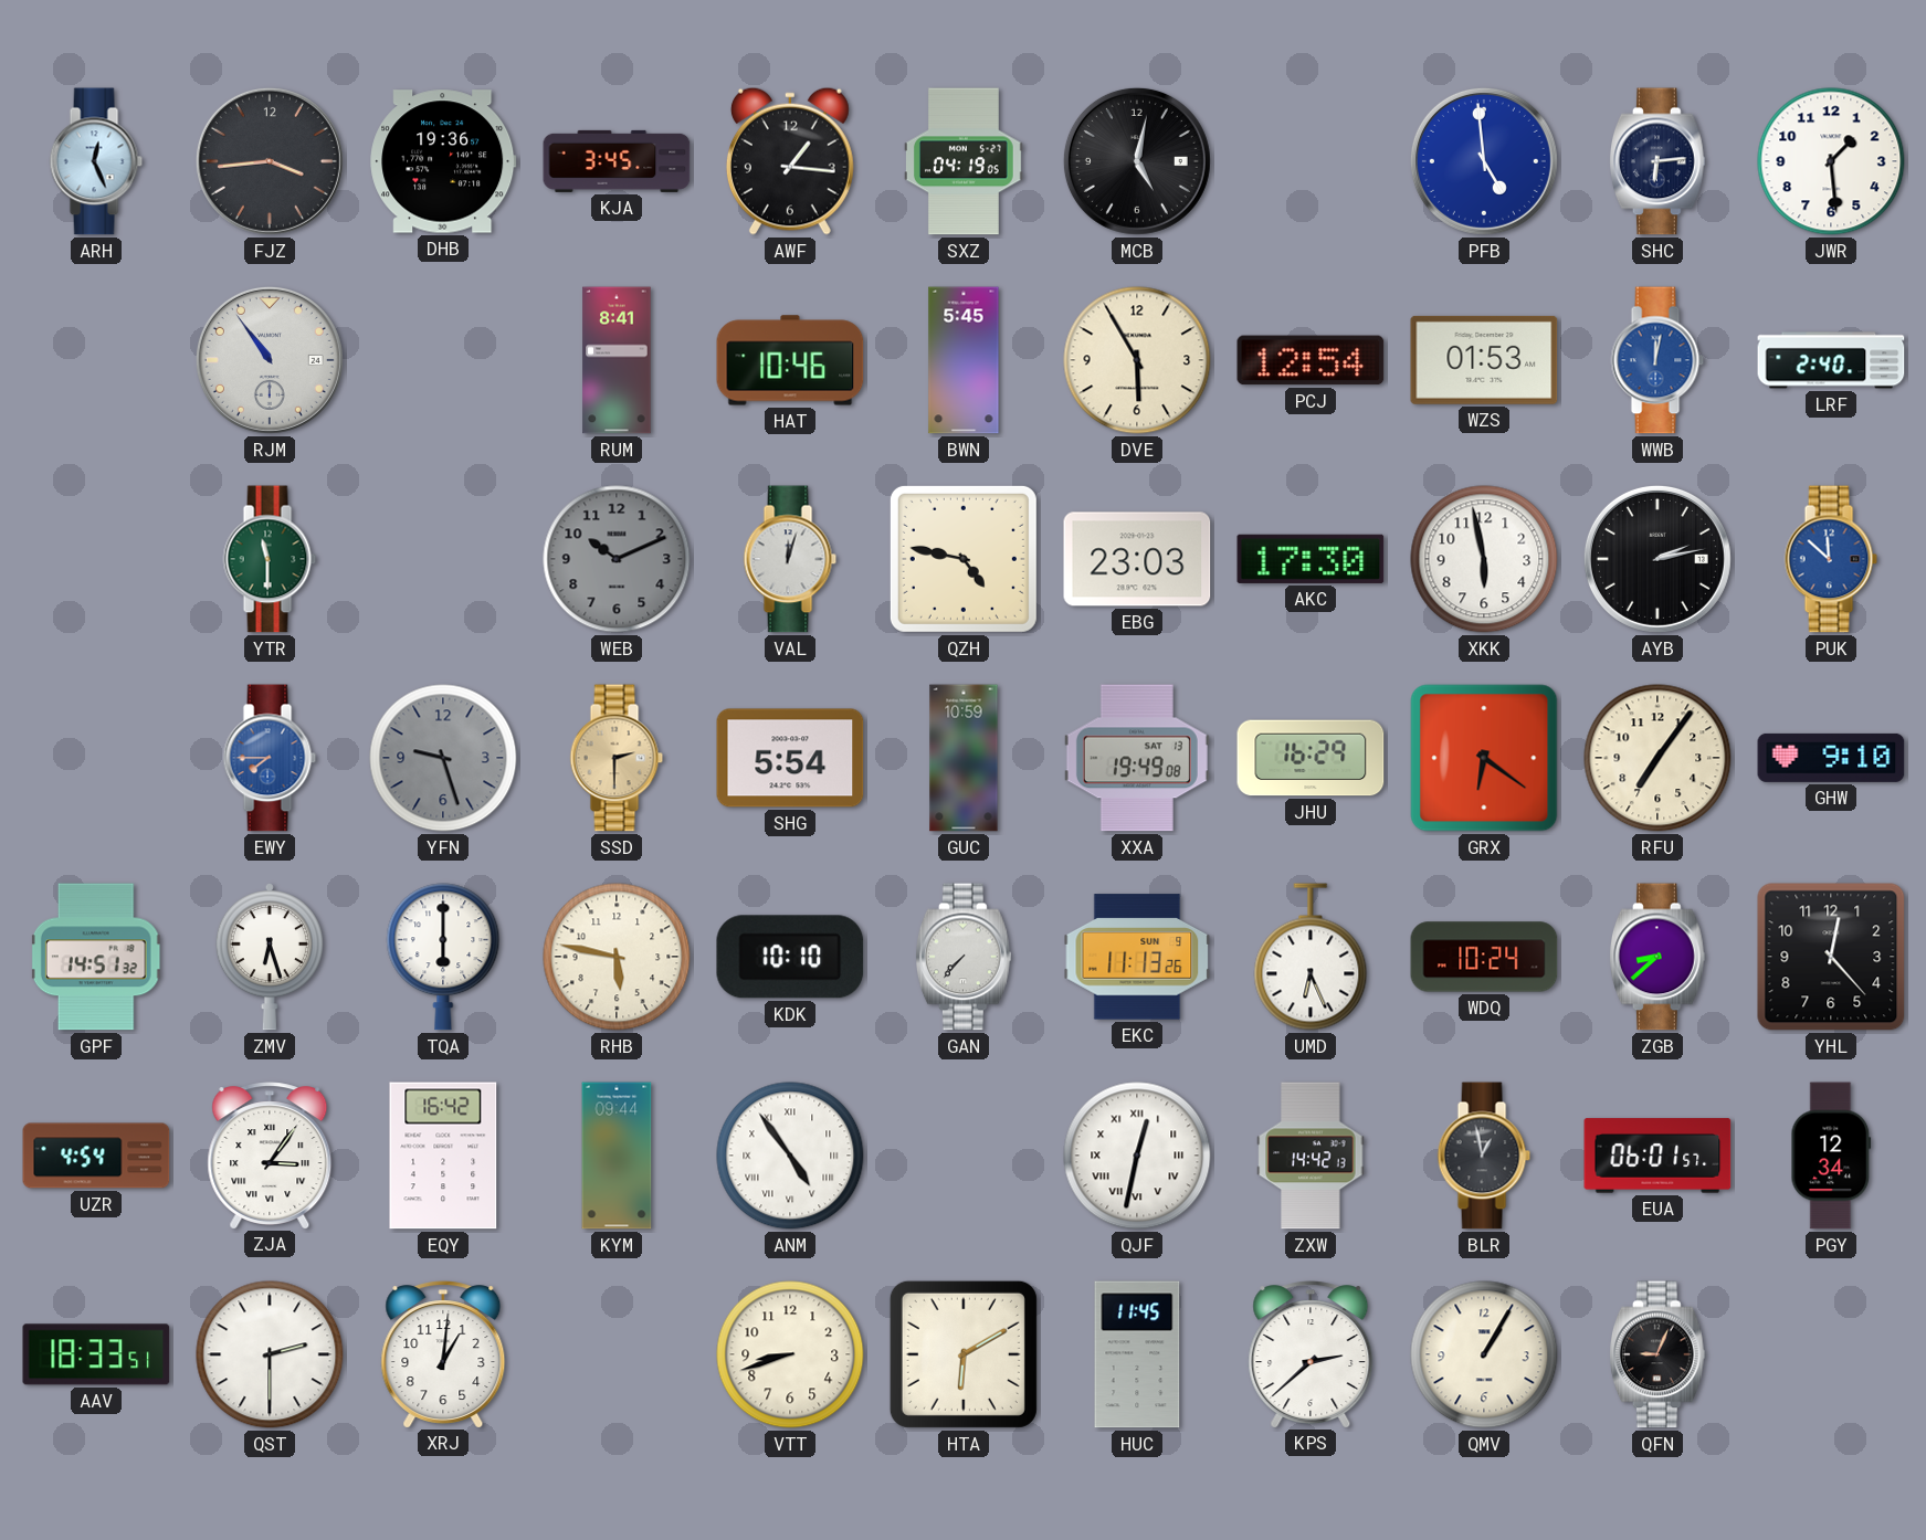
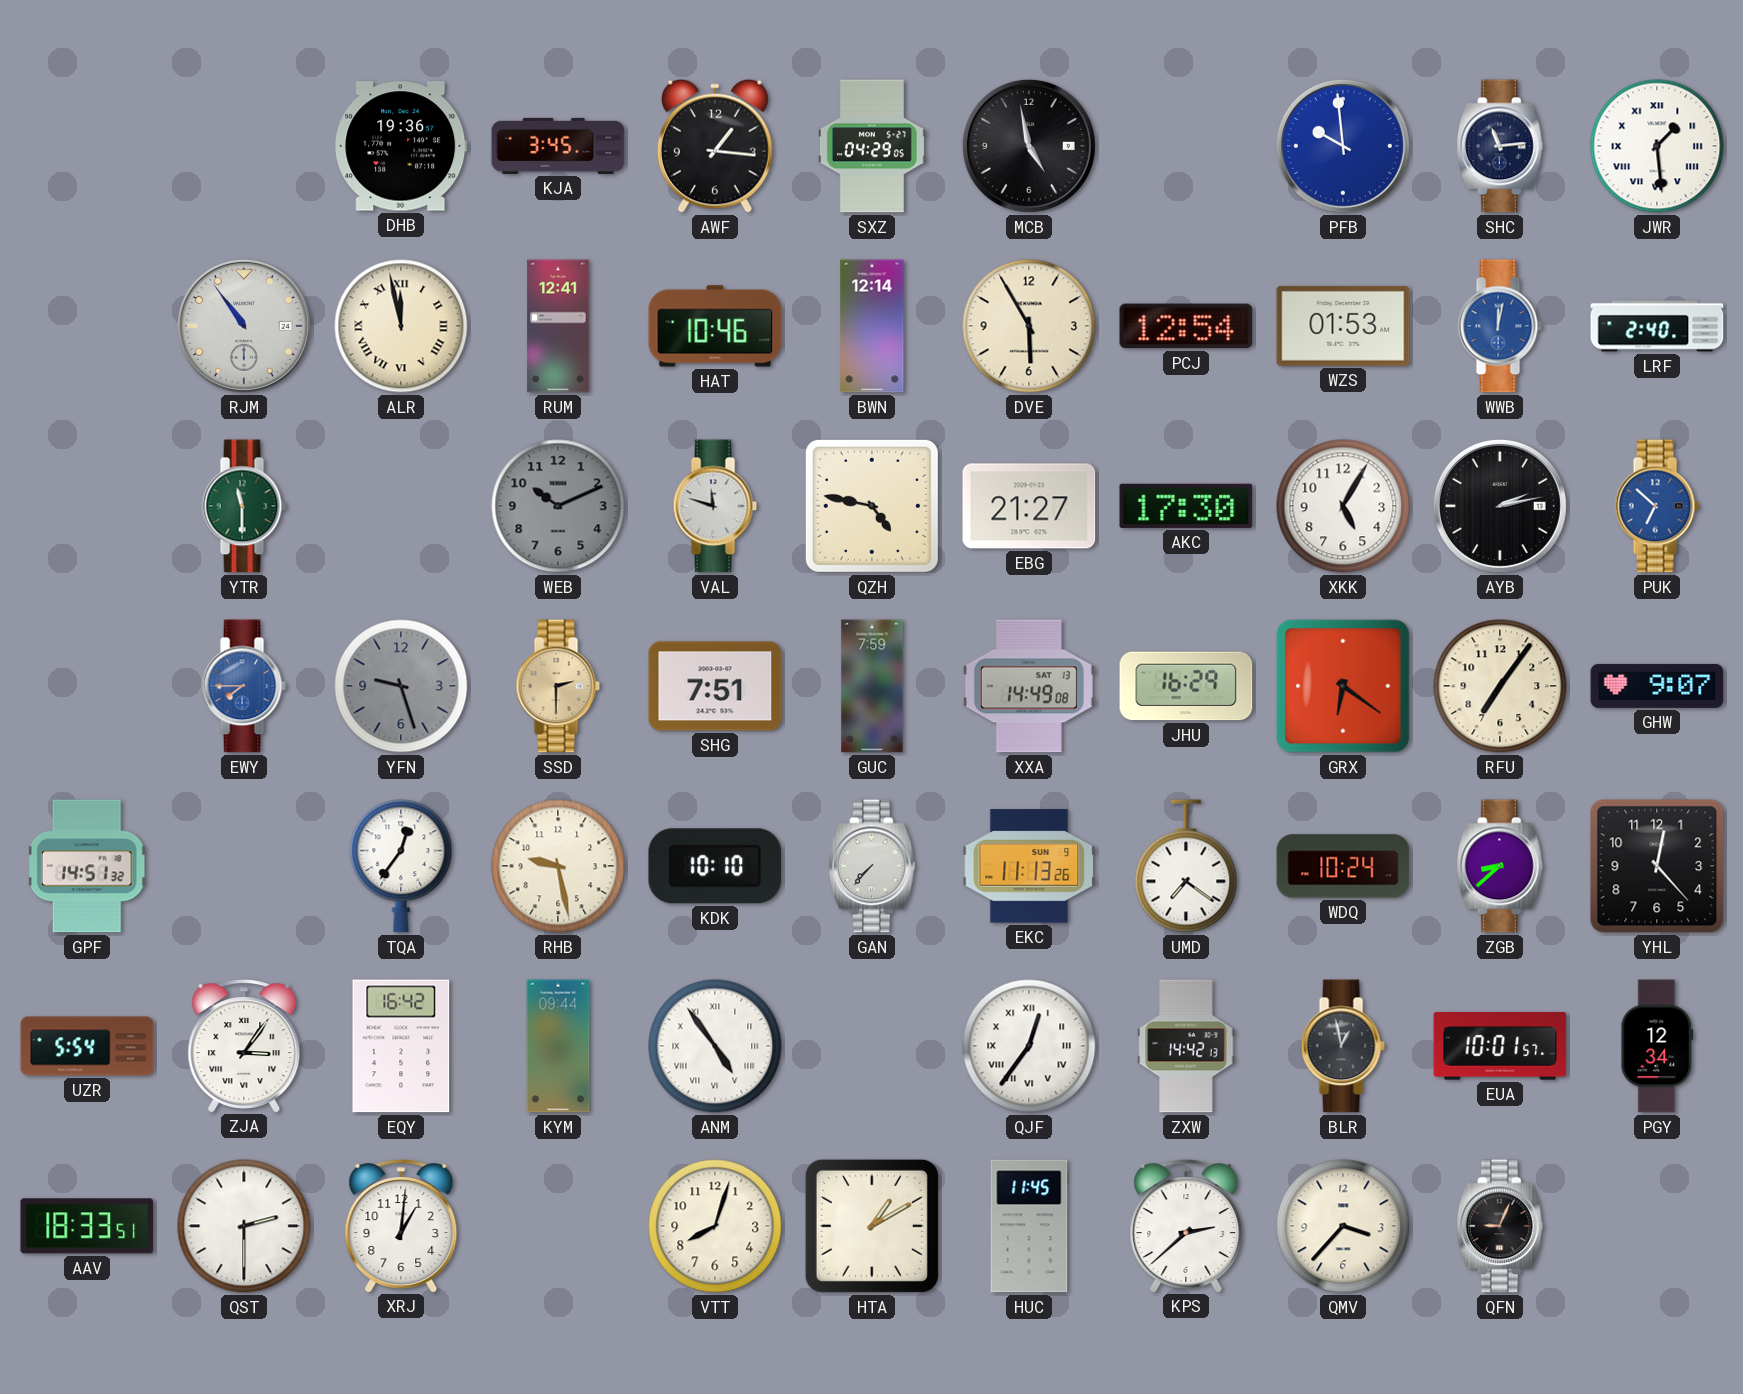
ARH: 12:26 -> none (96, 161)
FJZ: 3:44 -> none (270, 161)
SXZ: 04:19 -> 04:29 (873, 146)
MCB: 5:02 -> 4:58 (1029, 146)
PFB: 4:59 -> 9:59 (1343, 146)
SHC: 6:14 -> 11:14 (1500, 146)
JWR numerals: Arabic -> Roman (1657, 146)
ALR: none -> 11:58 (401, 326)
RUM: 8:41 -> 12:41 (558, 326)
BWN: 5:45 -> 12:14 (872, 326)
VAL: 12:03 -> 11:48 (715, 506)
EBG: 23:03 -> 21:27 (1029, 506)
XKK: 5:58 -> 5:05 (1343, 506)
PUK: 11:52 -> 6:52 (1657, 506)
SHG: 5:54 -> 7:51 (715, 686)
GUC: 10:59 -> 7:59 (872, 686)
XXA: 19:49 -> 14:49 (1029, 686)
GHW: 9:10 -> 9:07 (1657, 686)
ZMV: 6:27 -> none (270, 958)
TQA: 6:00 -> 12:36 (401, 866)
RHB: 5:47 -> 9:28 (558, 866)
UMD: 6:26 -> 7:21 (1186, 866)
UZR: 4:54 -> 5:54 (87, 1046)
QJF: 12:32 -> 12:36 (1029, 1046)
EUA: 06:01 -> 10:01 (1500, 1046)
VTT: 8:42 -> 8:03 (715, 1226)
HTA: 6:10 -> 1:10 (872, 1226)
QMV: 1:05 -> 3:37 (1343, 1226)
